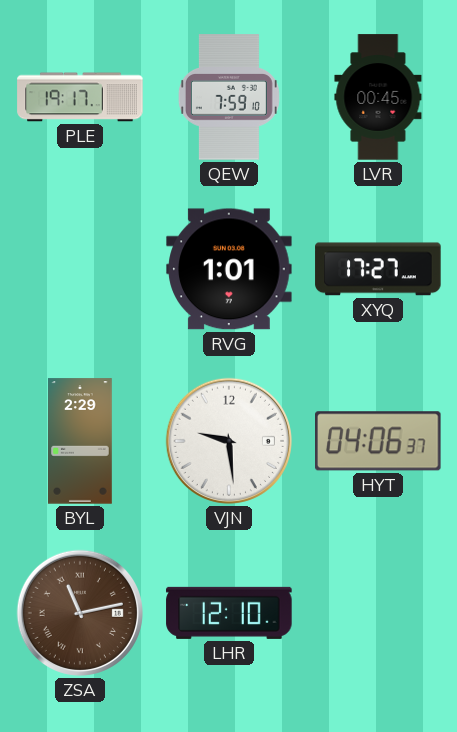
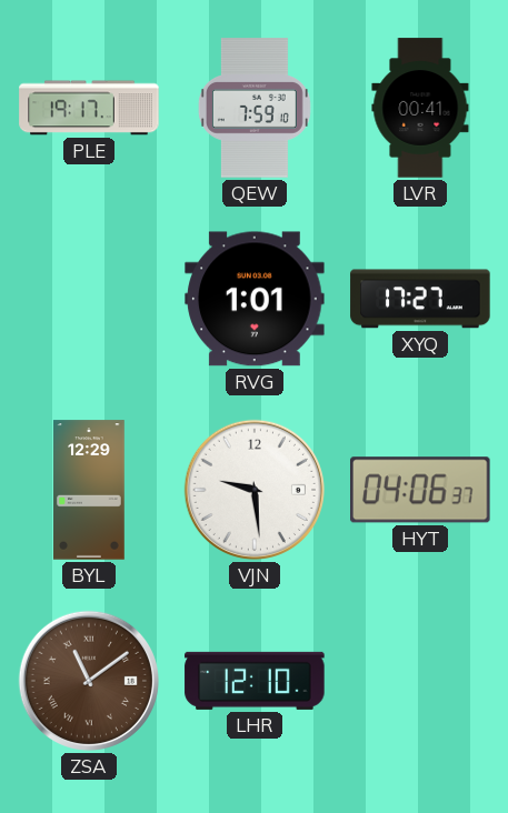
LVR: 00:45 -> 00:41 (420, 108)
BYL: 2:29 -> 12:29 (89, 490)
ZSA: 11:13 -> 11:09 (89, 681)
